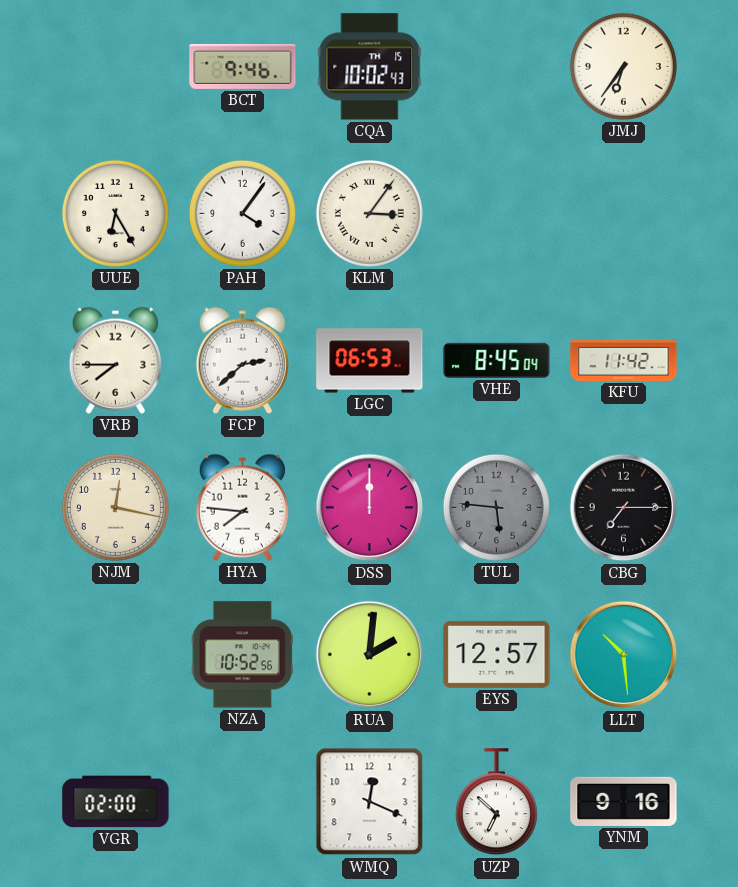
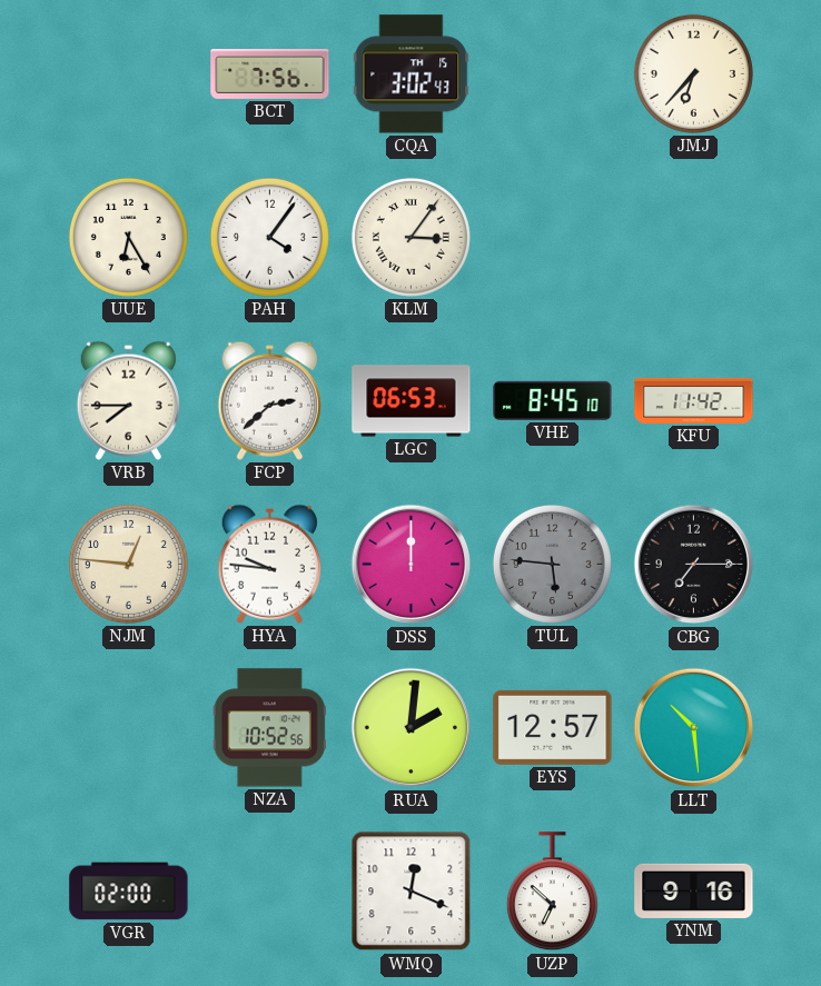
BCT: 9:46 -> 7:56 (270, 73)
CQA: 10:02 -> 3:02 (412, 74)
JMJ: 6:36 -> 6:37 (693, 73)
VHE: 8:45:04 -> 8:45:10 (553, 400)
NJM: 12:17 -> 12:46 (128, 564)
HYA: 7:46 -> 9:46 (269, 564)
